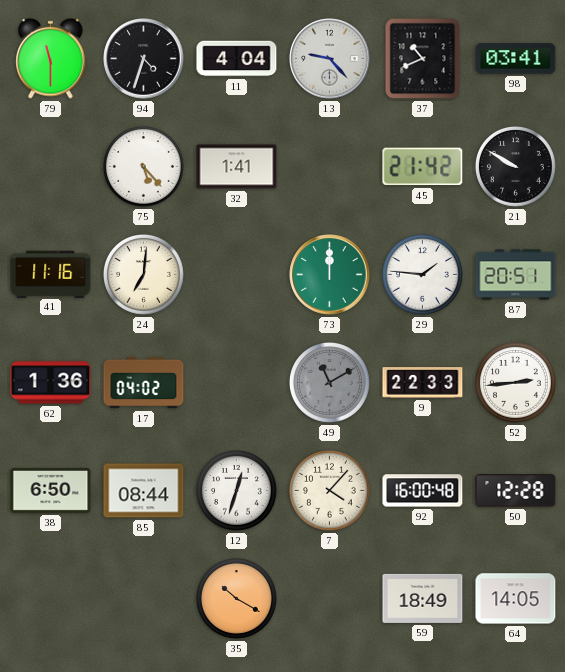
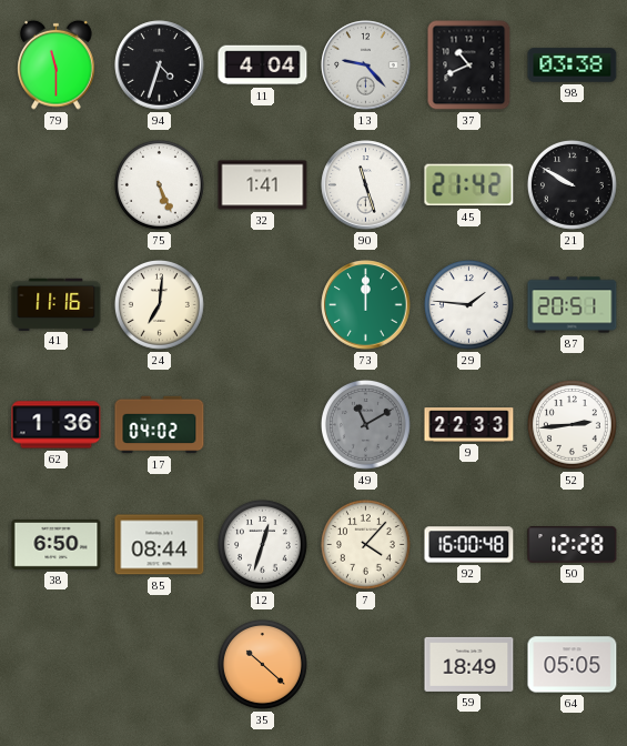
98: 03:41 -> 03:38 (573, 65)
75: 5:23 -> 5:26 (160, 185)
90: none -> 11:27 (366, 185)
35: 10:20 -> 10:22 (263, 665)
64: 14:05 -> 05:05 (573, 665)
